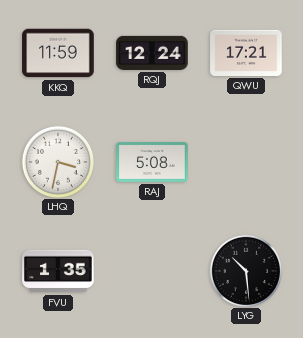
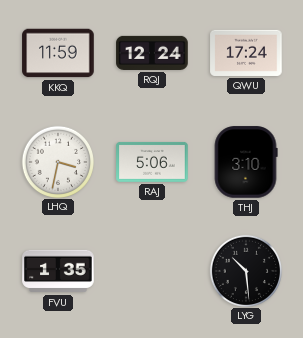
QWU: 17:21 -> 17:24 (246, 53)
RAJ: 5:08 -> 5:06 (152, 162)
THJ: none -> 3:10 (246, 162)
